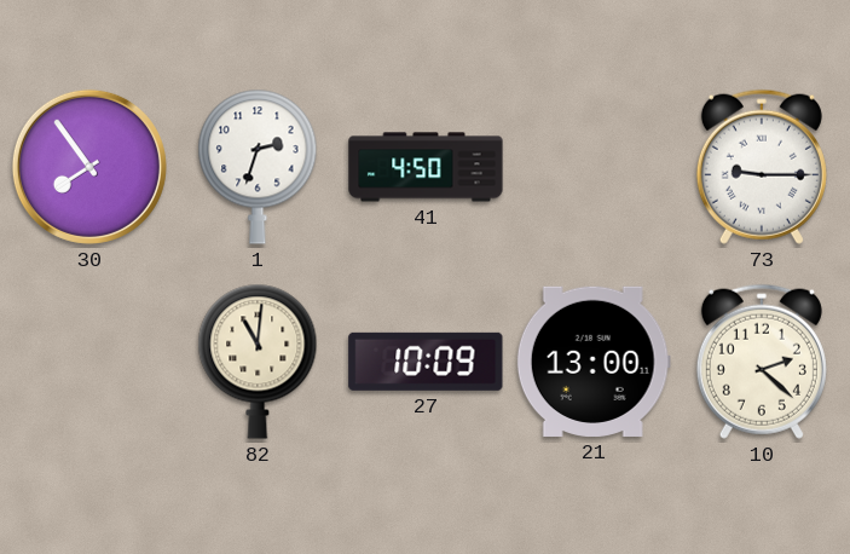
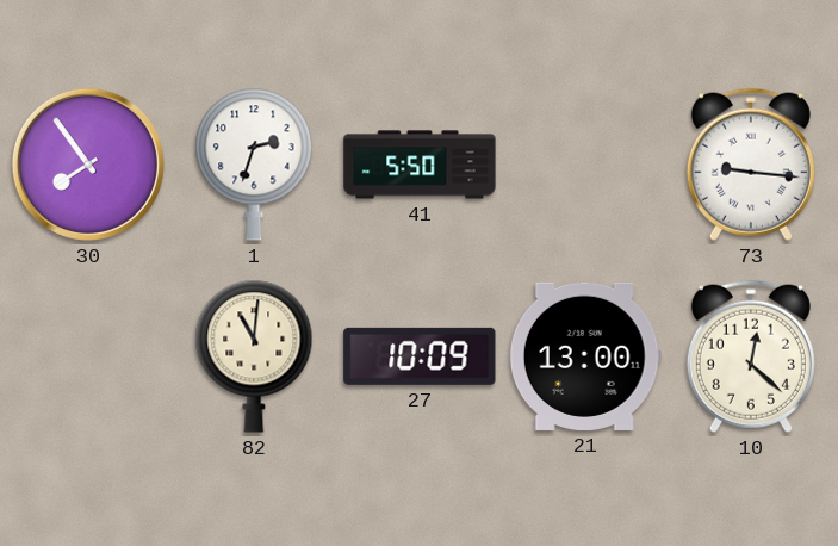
41: 4:50 -> 5:50 (420, 165)
73: 9:15 -> 9:16 (751, 165)
10: 2:22 -> 12:22 (751, 356)
